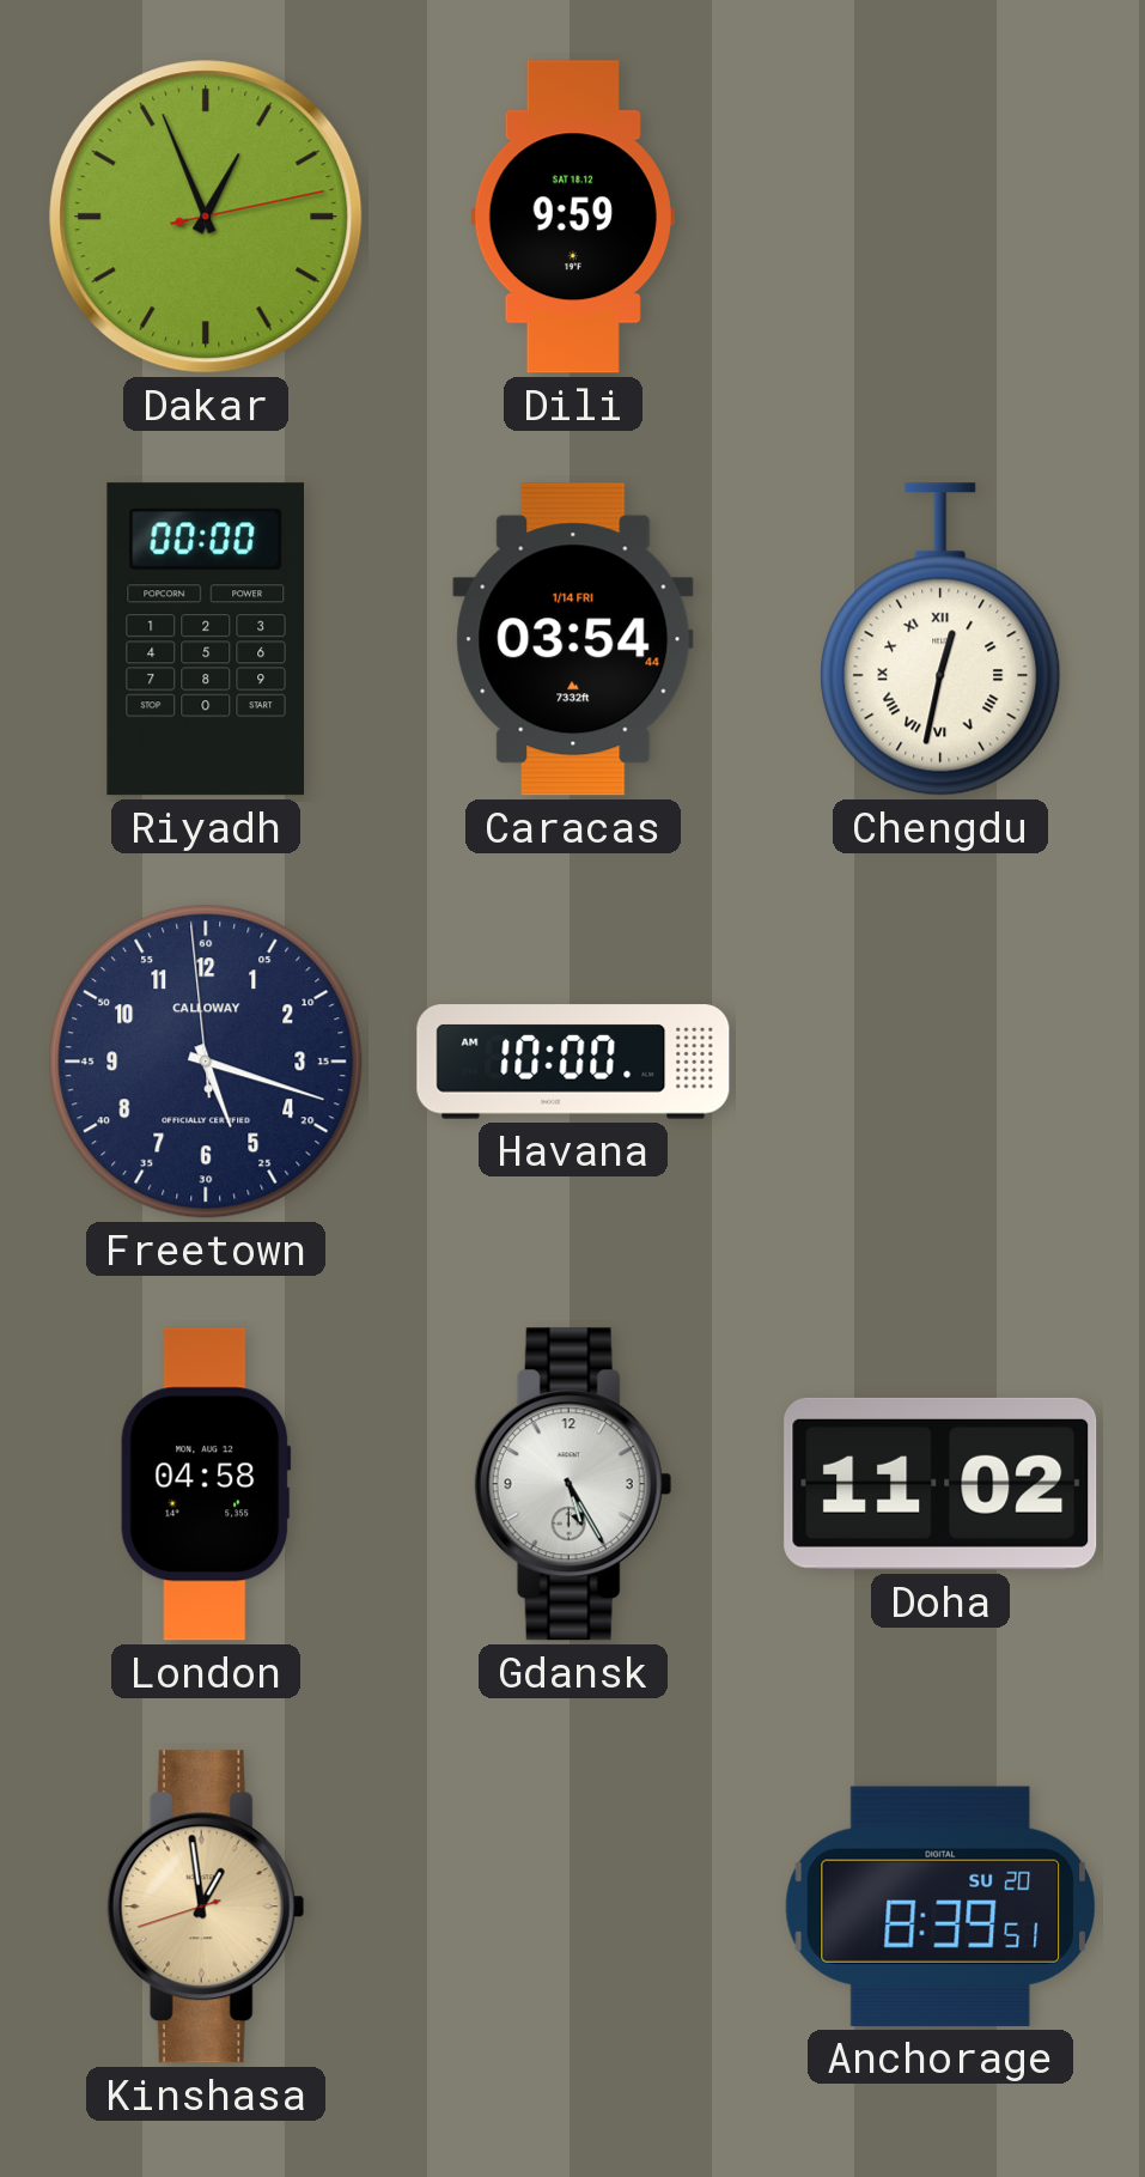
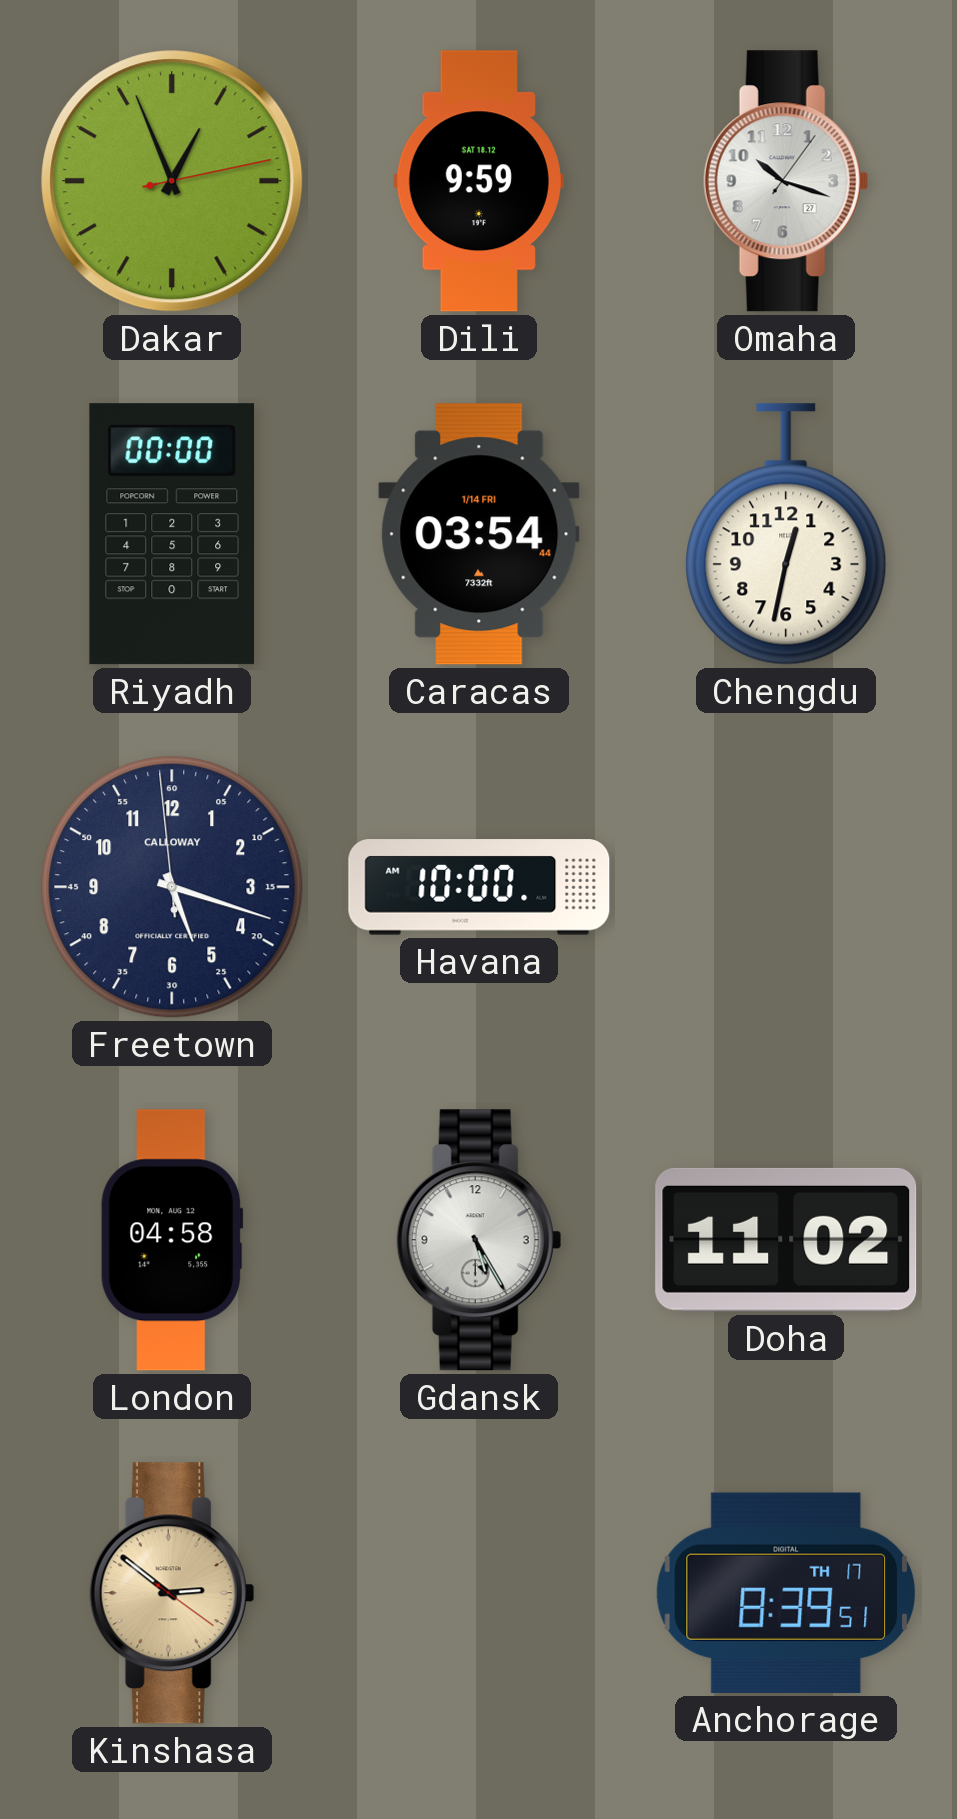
Omaha: none -> 10:18 (786, 181)
Chengdu numerals: Roman -> Arabic (786, 534)
Kinshasa: 12:58 -> 2:51 (172, 1593)
Anchorage date: SU 20 -> TH 17 (786, 1593)
